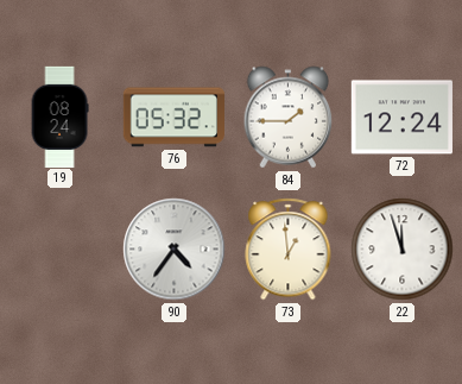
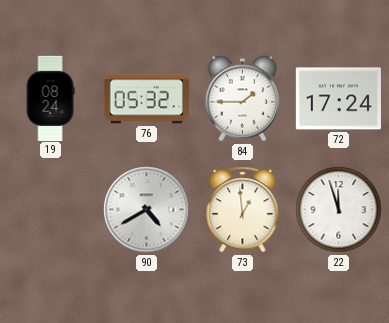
72: 12:24 -> 17:24 (338, 99)
90: 4:36 -> 4:40 (147, 210)
